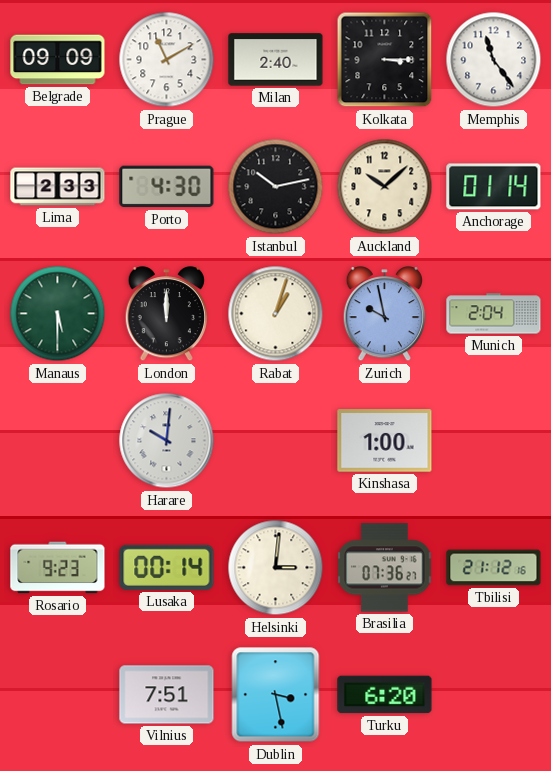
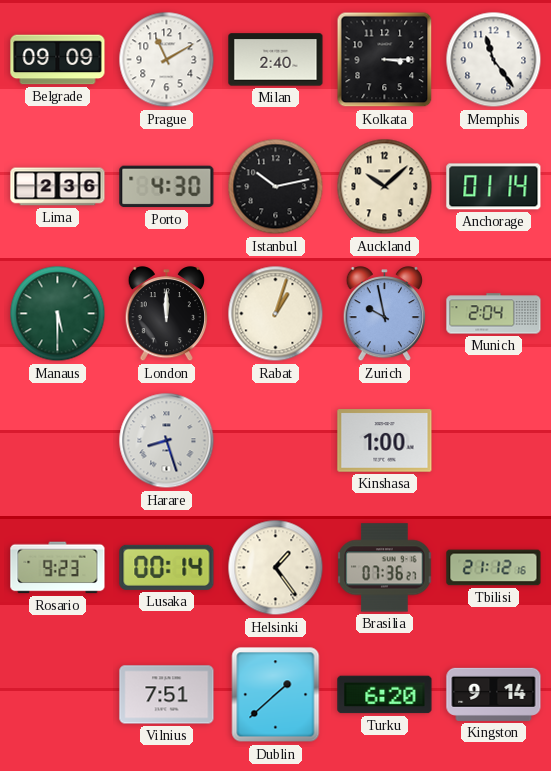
Lima: 2:33 -> 2:36 (58, 187)
Harare: 10:01 -> 8:27 (167, 441)
Helsinki: 3:01 -> 1:24 (276, 568)
Dublin: 3:28 -> 1:38 (276, 695)
Kingston: none -> 9:14 (494, 694)
